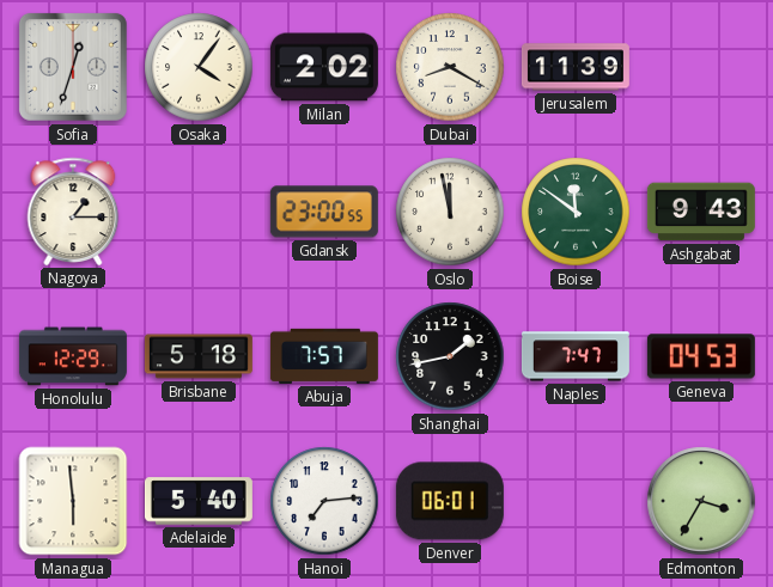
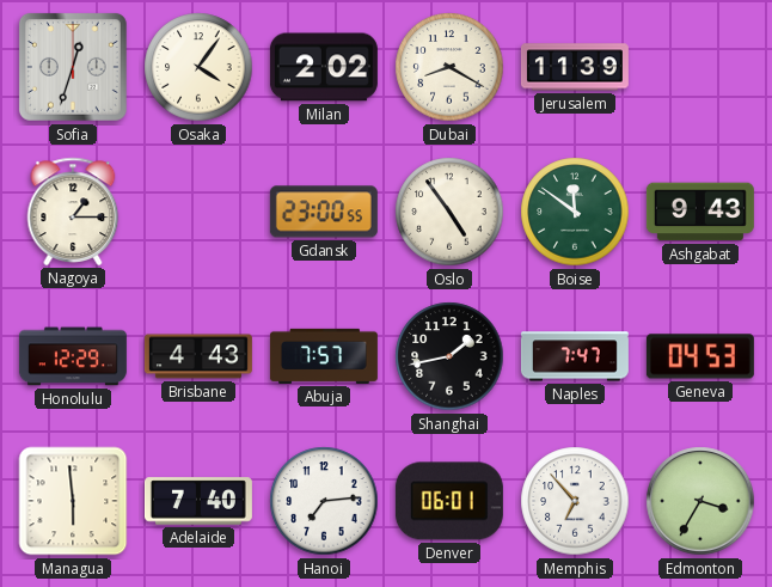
Oslo: 11:58 -> 4:54 (449, 212)
Brisbane: 5:18 -> 4:43 (198, 356)
Adelaide: 5:40 -> 7:40 (198, 501)
Memphis: none -> 6:53 (575, 501)
